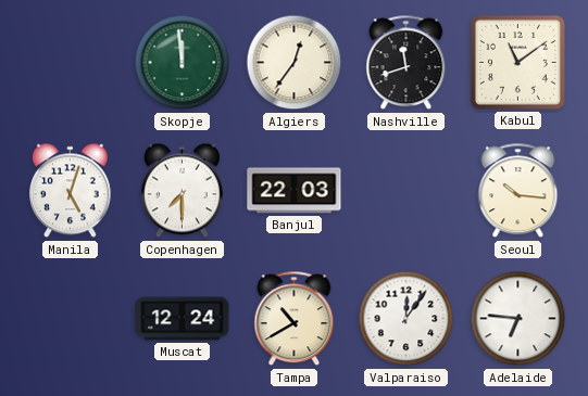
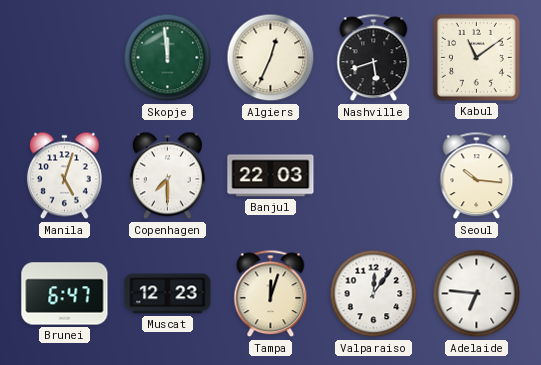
Algiers: 12:36 -> 12:34 (271, 58)
Nashville: 11:42 -> 5:42 (374, 58)
Brunei: none -> 6:47 (65, 294)
Muscat: 12:24 -> 12:23 (168, 294)
Tampa: 10:40 -> 12:03 (271, 294)
